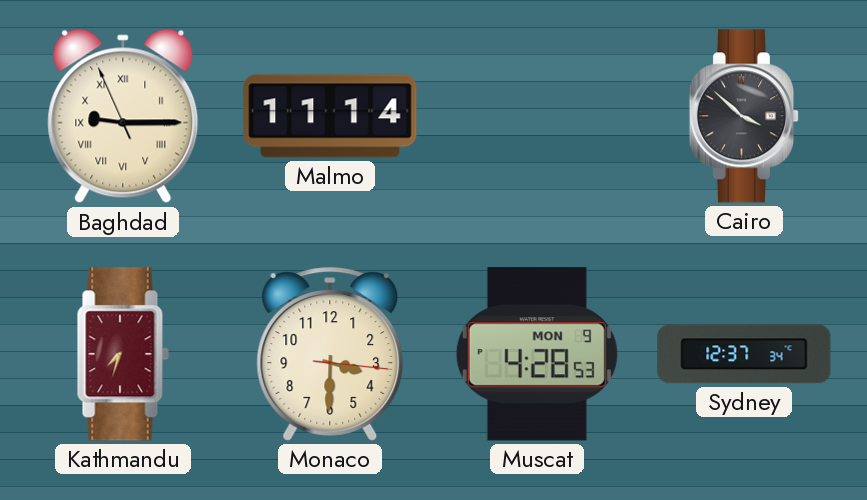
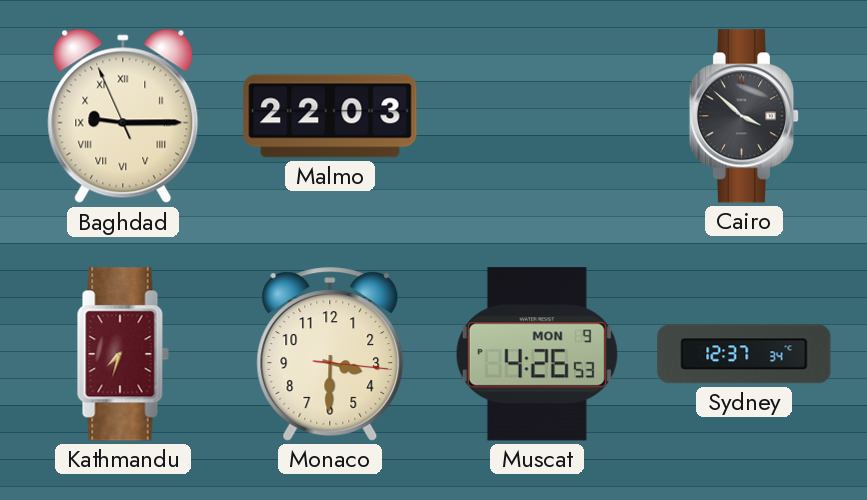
Malmo: 11:14 -> 22:03 (330, 116)
Muscat: 4:28 -> 4:26 (537, 354)
